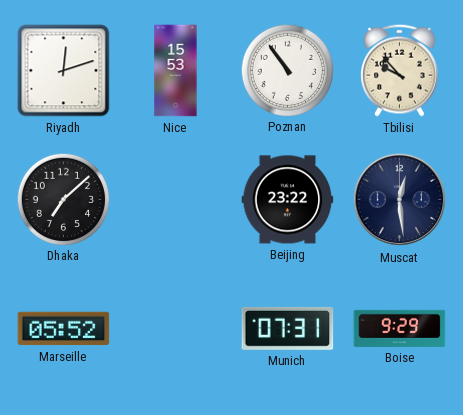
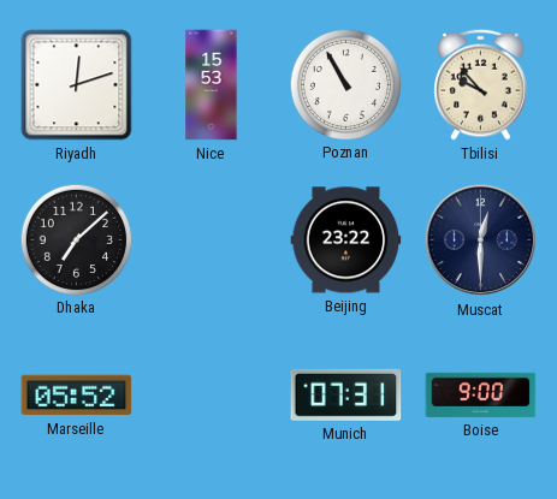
Poznan: 10:54 -> 10:55 (345, 84)
Muscat: 12:29 -> 12:30 (481, 240)
Boise: 9:29 -> 9:00 (481, 394)
